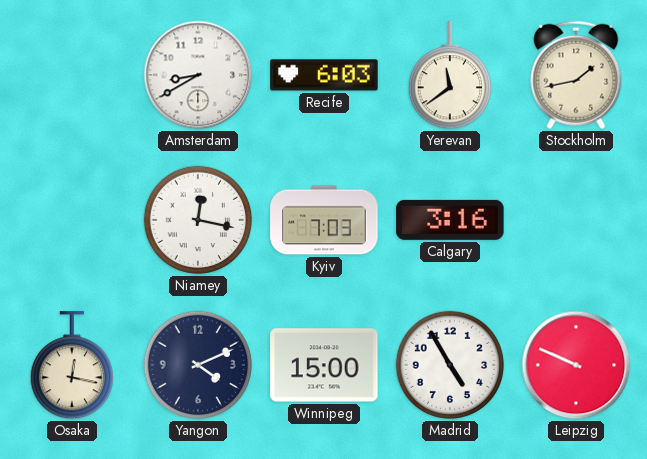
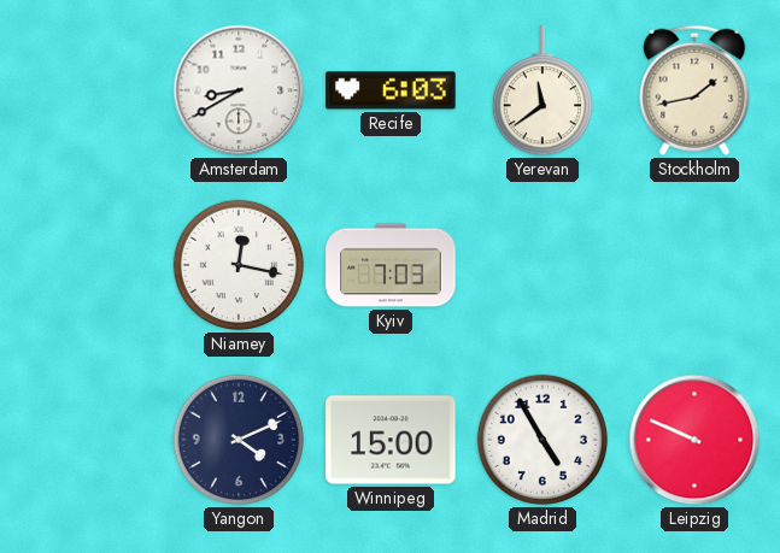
Calgary: 3:16 -> none (450, 220)
Osaka: 12:17 -> none (71, 366)
